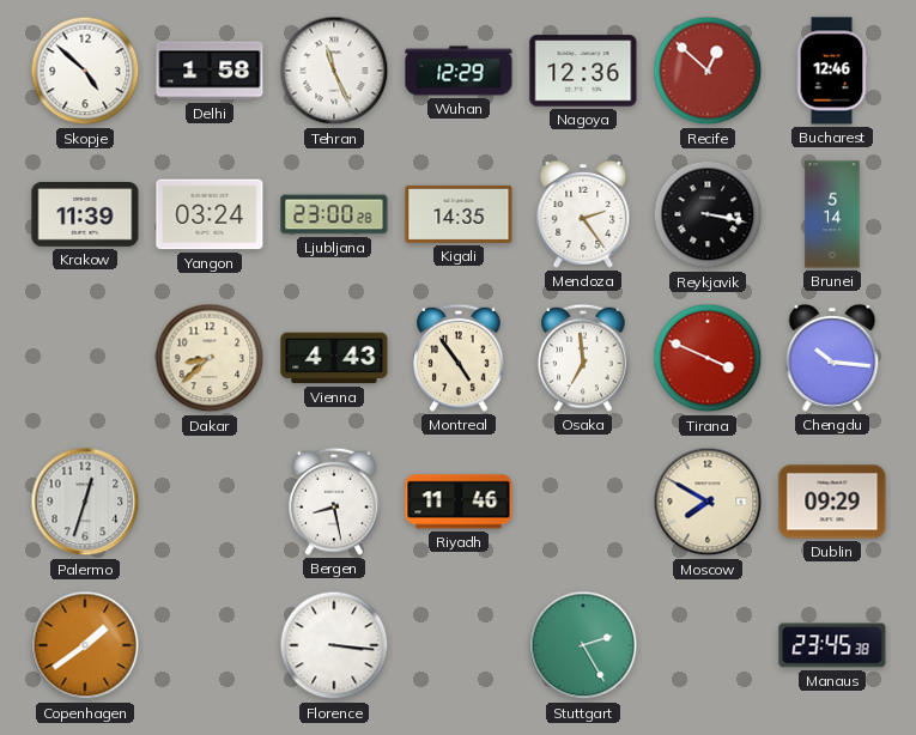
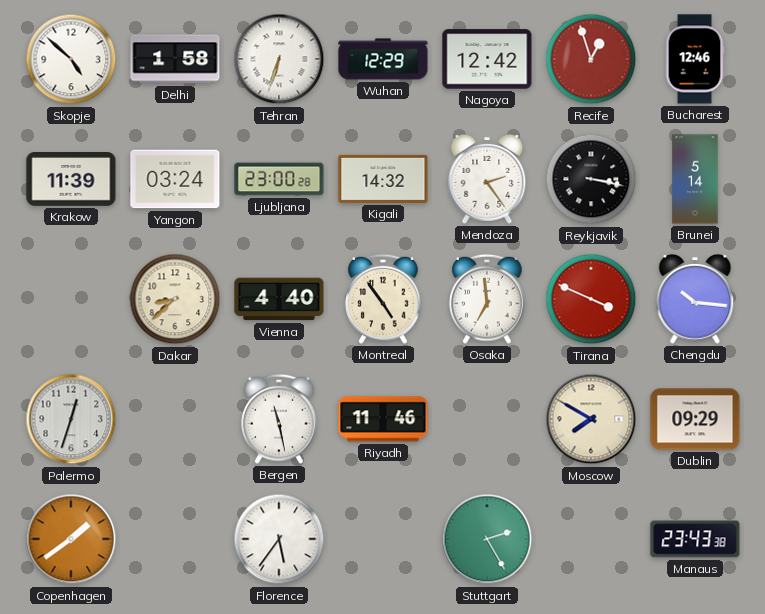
Tehran: 11:26 -> 6:33 (279, 59)
Nagoya: 12:36 -> 12:42 (487, 59)
Recife: 12:52 -> 12:57 (591, 59)
Kigali: 14:35 -> 14:32 (383, 179)
Vienna: 4:43 -> 4:40 (279, 299)
Bergen: 8:28 -> 11:28 (279, 419)
Florence: 3:16 -> 5:36 (279, 539)
Manaus: 23:45 -> 23:43 (695, 539)
